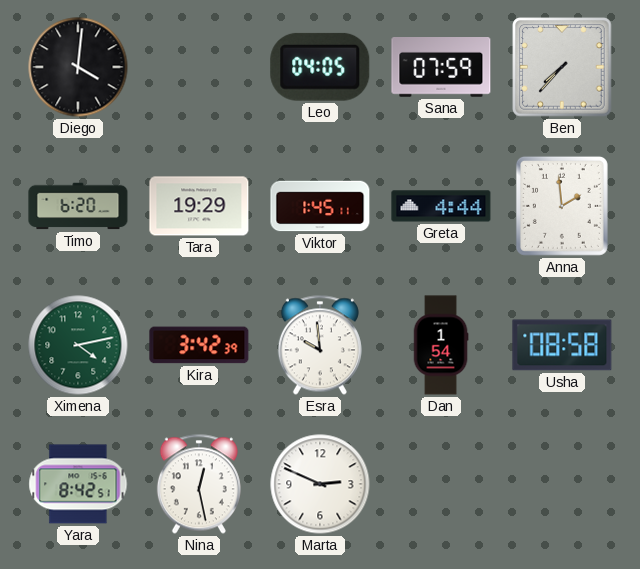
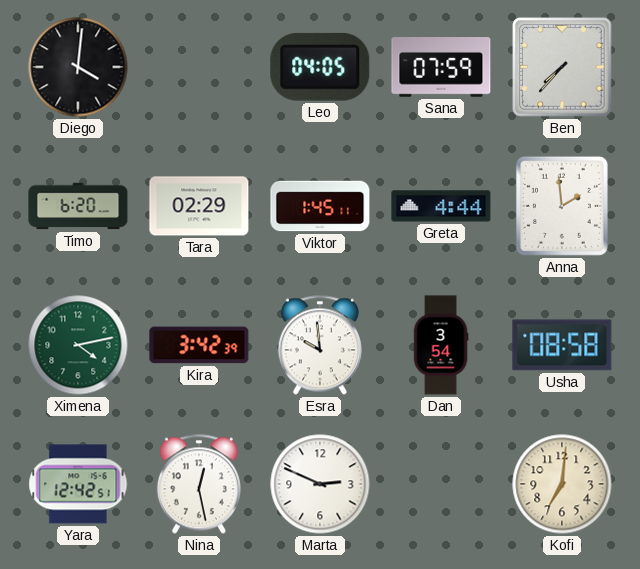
Tara: 19:29 -> 02:29 (199, 206)
Dan: 1:54 -> 3:54 (441, 345)
Yara: 8:42 -> 12:42 (78, 484)
Kofi: none -> 7:01 (562, 484)
